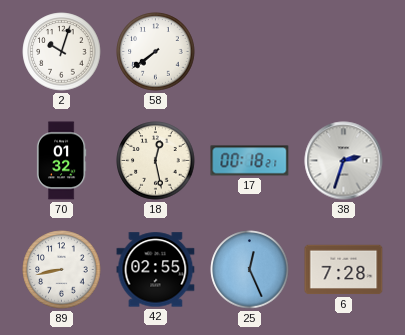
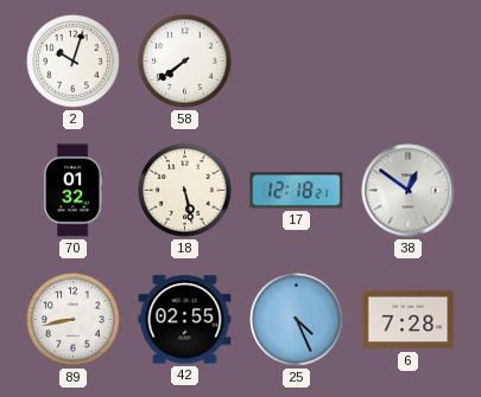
18: 12:28 -> 5:28 (185, 191)
17: 00:18 -> 12:18 (297, 191)
38: 2:33 -> 12:51 (409, 191)
25: 12:26 -> 4:26 (297, 320)
